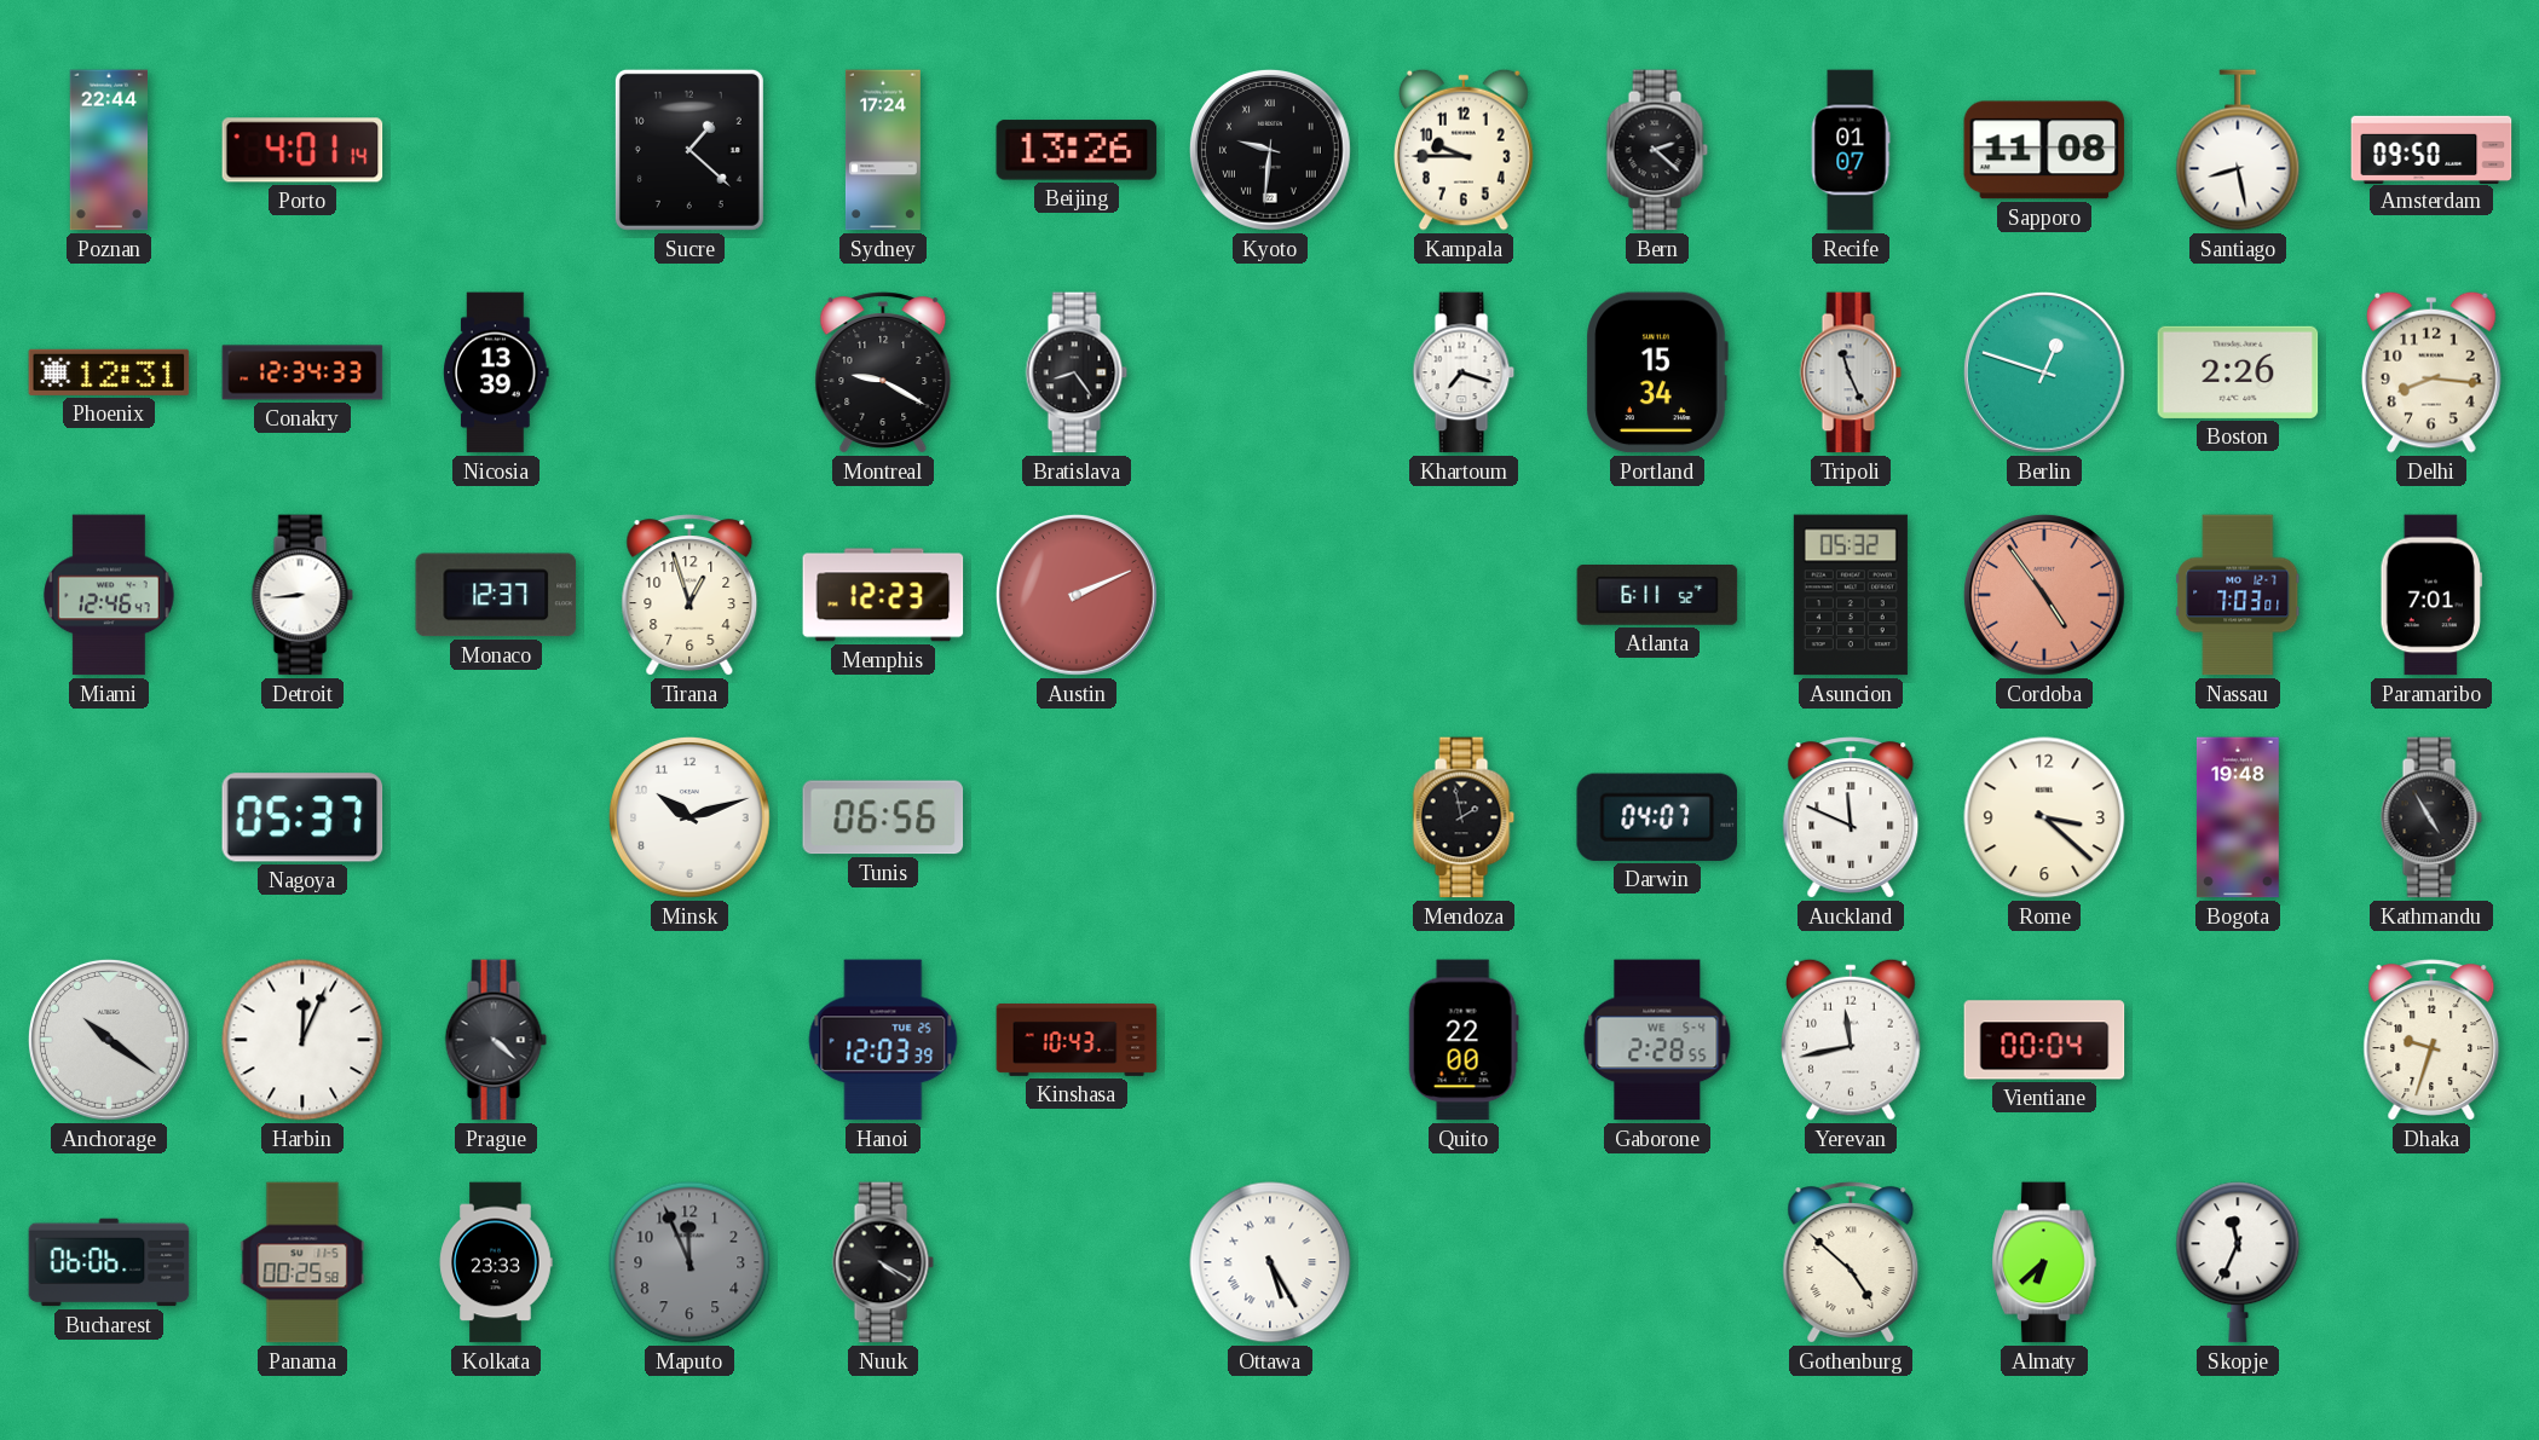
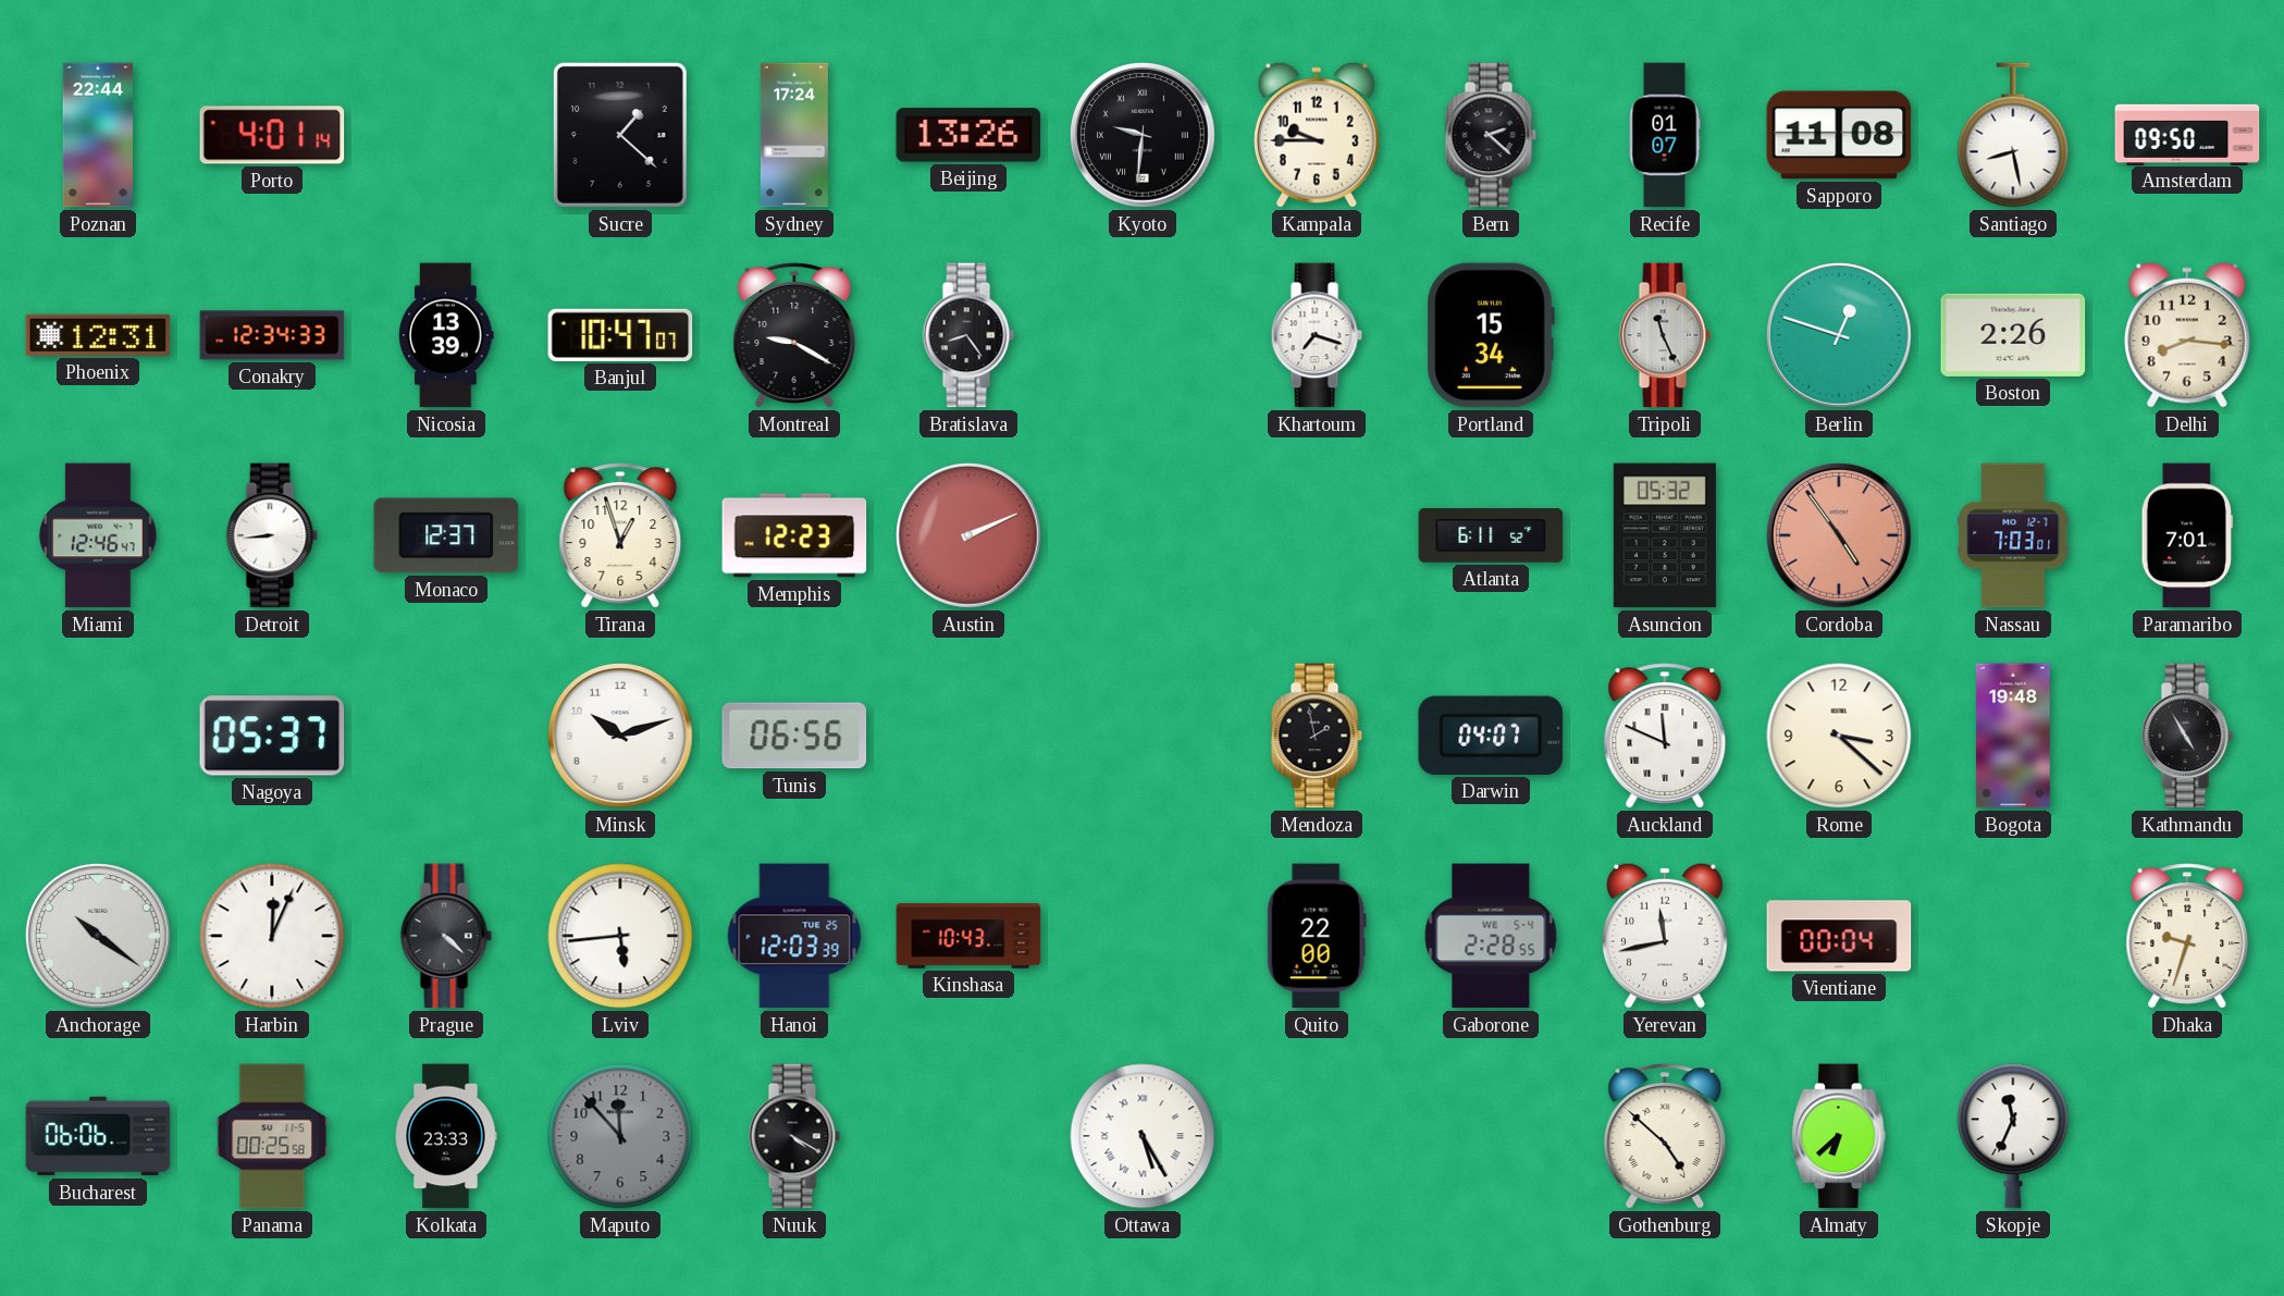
Banjul: none -> 10:47 (620, 335)
Lviv: none -> 5:44 (620, 936)
Maputo: 11:56 -> 11:53 (620, 1136)
